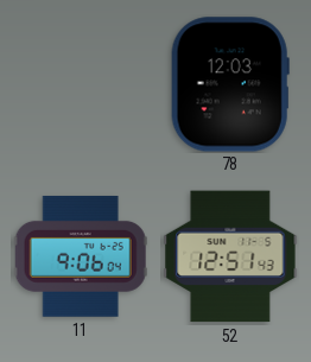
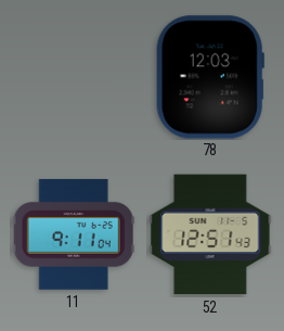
11: 9:06 -> 9:11 (74, 234)
